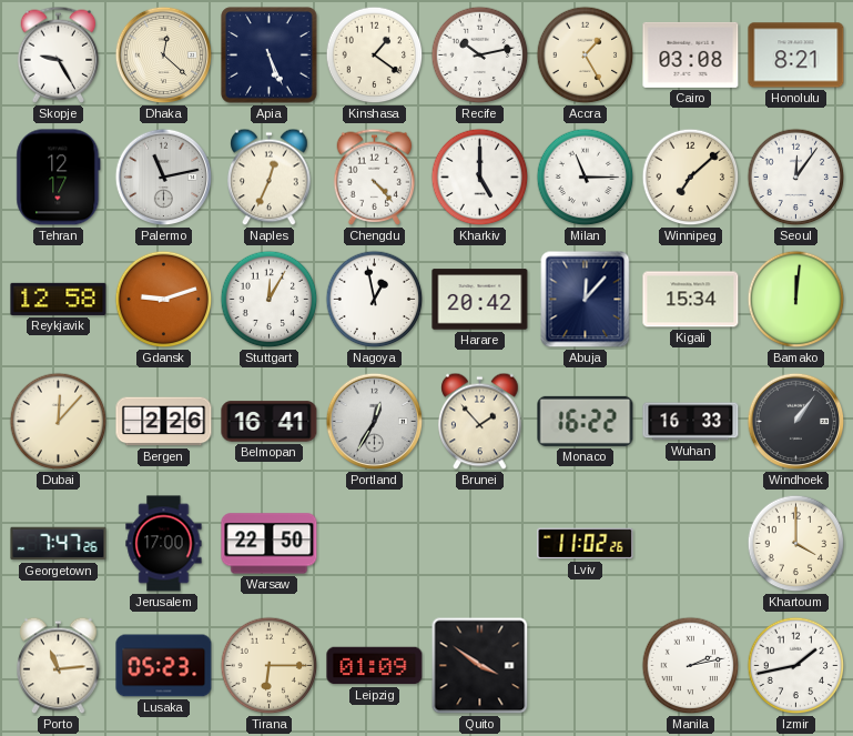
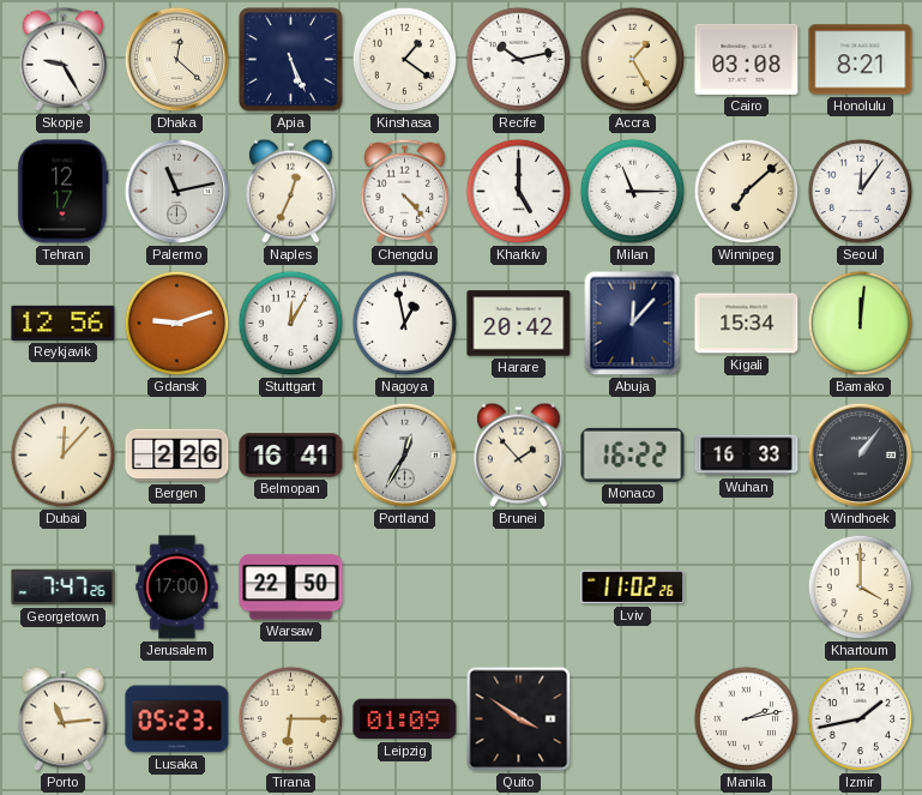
Reykjavik: 12:58 -> 12:56 (64, 323)
